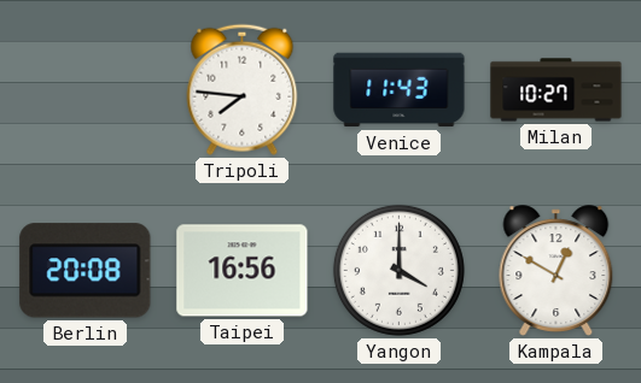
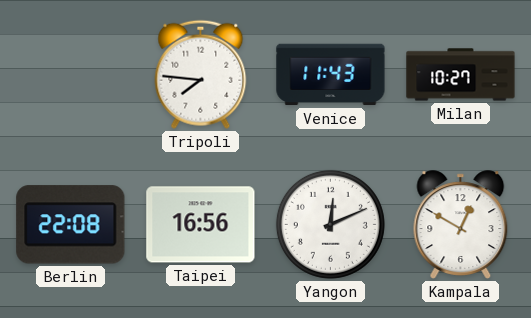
Berlin: 20:08 -> 22:08 (71, 225)
Yangon: 4:00 -> 12:11 (330, 224)
